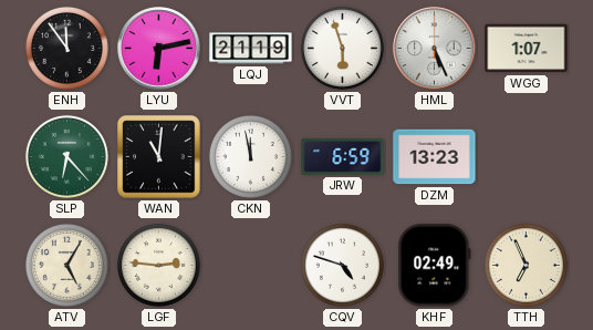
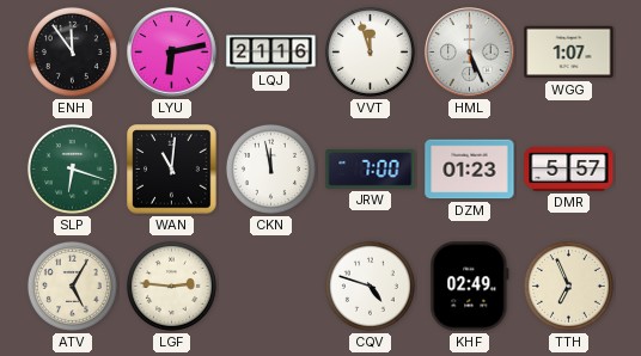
LQJ: 21:19 -> 21:16 (271, 53)
VVT: 5:57 -> 11:57 (370, 51)
SLP: 6:23 -> 6:18 (72, 168)
JRW: 6:59 -> 7:00 (371, 170)
DZM: 13:23 -> 01:23 (470, 170)
DMR: none -> 5:57 (569, 168)
